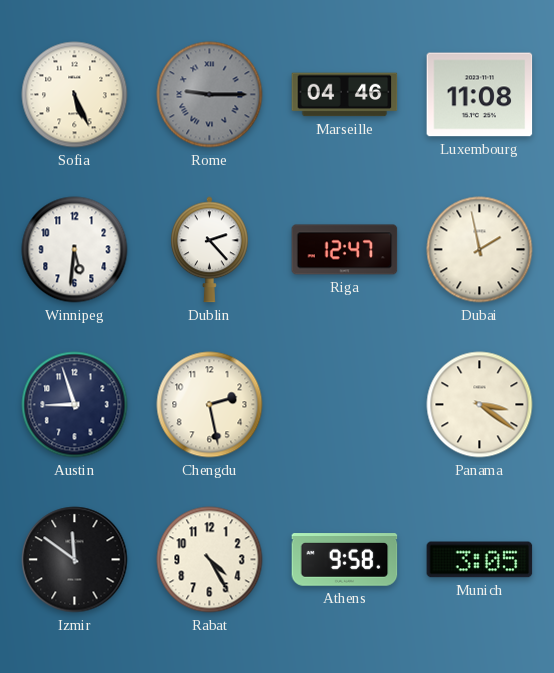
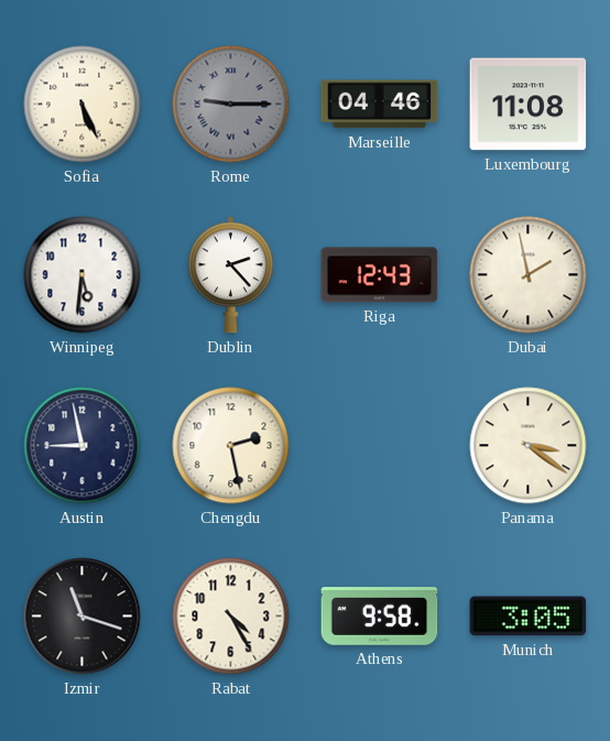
Riga: 12:47 -> 12:43 (380, 275)
Austin: 8:57 -> 8:58 (83, 446)
Izmir: 11:51 -> 11:18 (83, 617)
